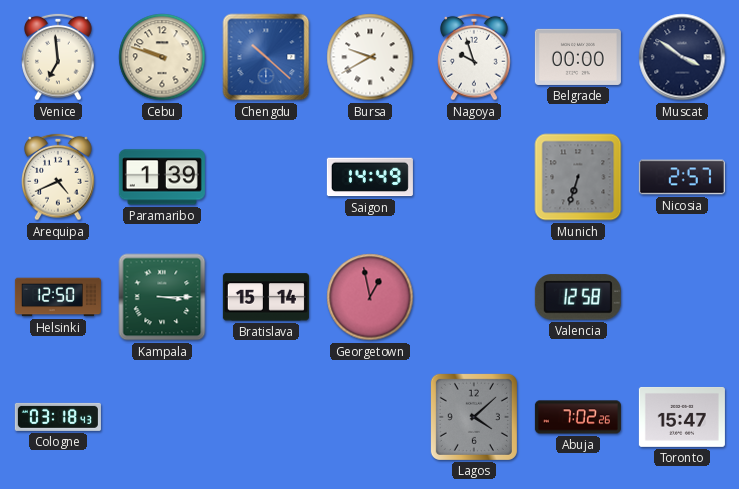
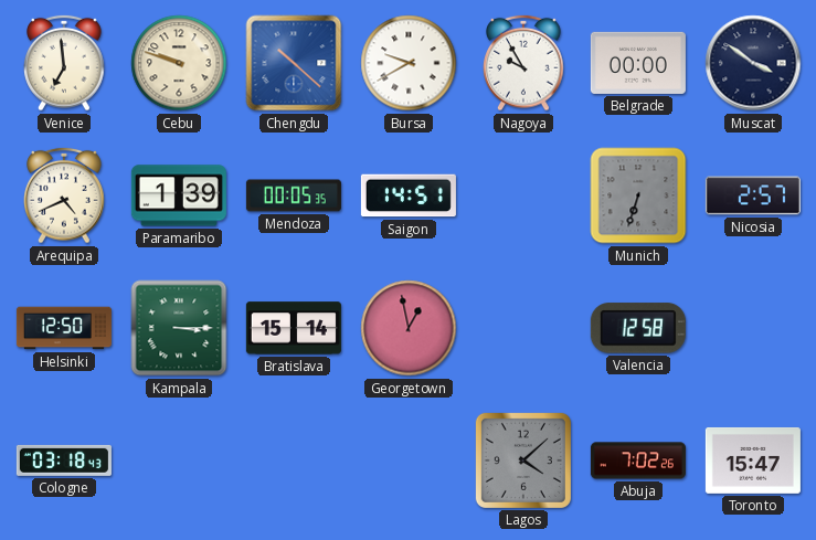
Nagoya: 9:57 -> 9:55 (523, 63)
Mendoza: none -> 00:05 (294, 195)
Saigon: 14:49 -> 14:51 (409, 195)
